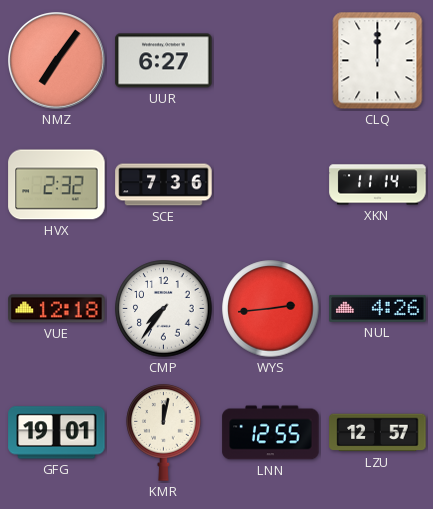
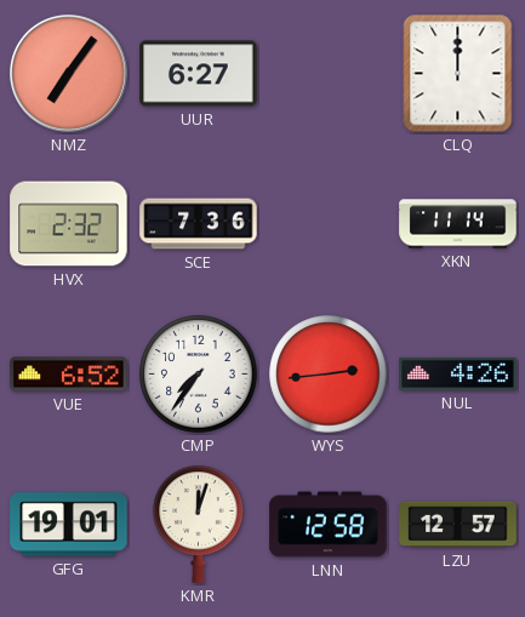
VUE: 12:18 -> 6:52 (69, 375)
KMR: 12:02 -> 12:03 (199, 525)
LNN: 12:55 -> 12:58 (329, 525)
